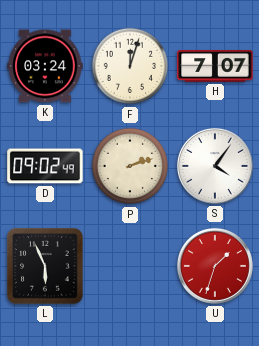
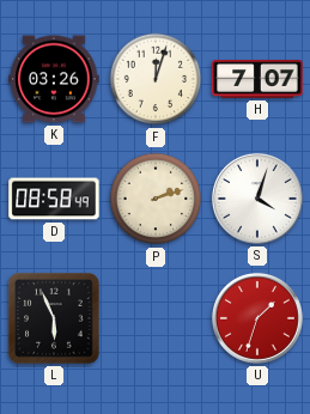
K: 03:24 -> 03:26 (54, 79)
D: 09:02 -> 08:58 (54, 199)
S: 4:06 -> 4:03 (257, 199)
